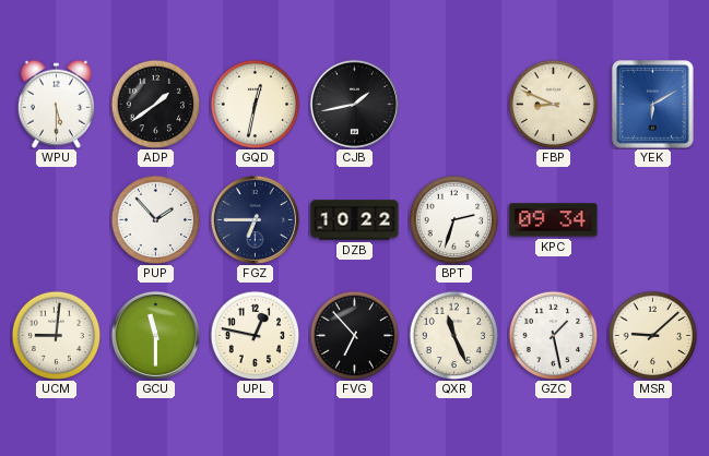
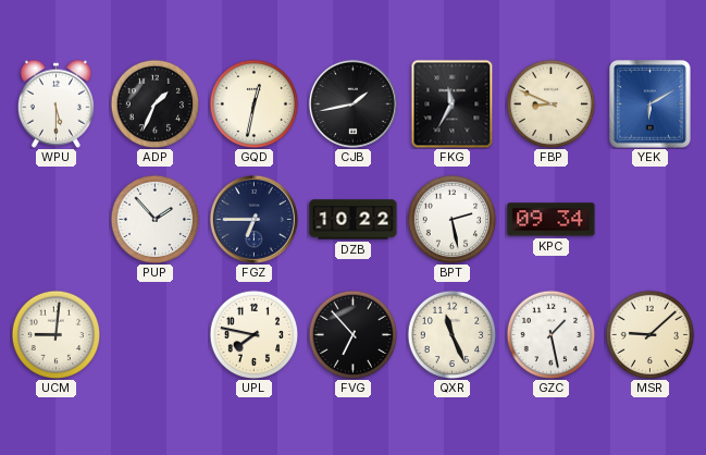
ADP: 1:39 -> 1:34 (154, 103)
FKG: none -> 11:35 (453, 103)
BPT: 2:33 -> 2:28 (451, 219)
GCU: 11:30 -> none (155, 335)
UPL: 12:47 -> 7:47 (253, 334)
